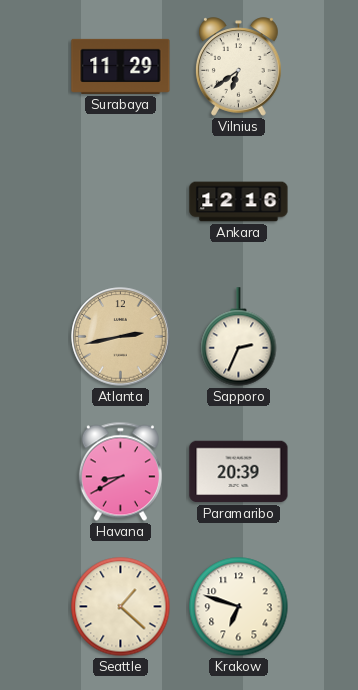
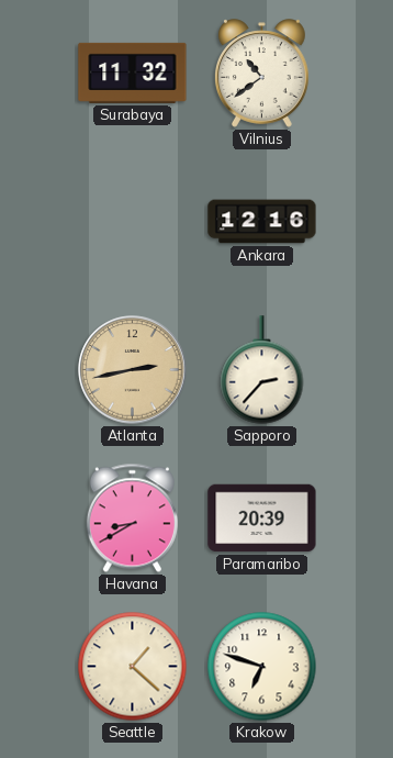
Surabaya: 11:29 -> 11:32 (133, 73)
Vilnius: 6:39 -> 10:39 (262, 74)
Sapporo: 2:34 -> 2:37 (262, 370)
